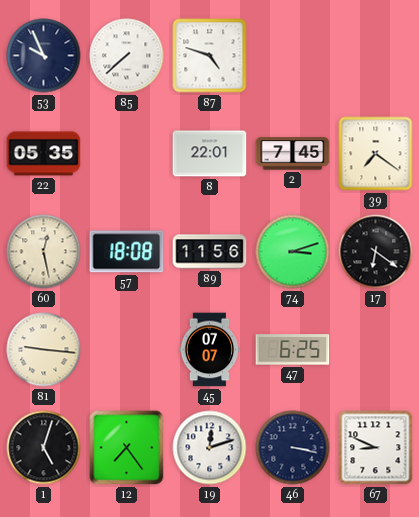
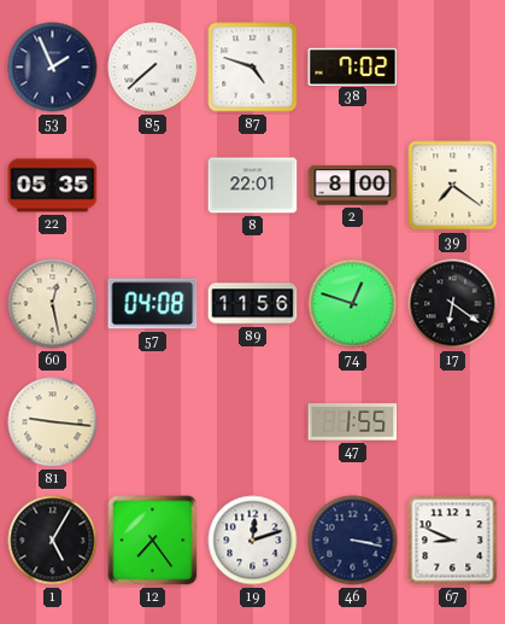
53: 9:56 -> 1:56 (53, 68)
38: none -> 7:02 (353, 66)
2: 7:45 -> 8:00 (353, 186)
57: 18:08 -> 04:08 (153, 304)
74: 3:12 -> 12:48 (353, 304)
45: 07:07 -> none (210, 350)
47: 6:25 -> 1:55 (353, 422)
1: 5:03 -> 5:05 (53, 541)
